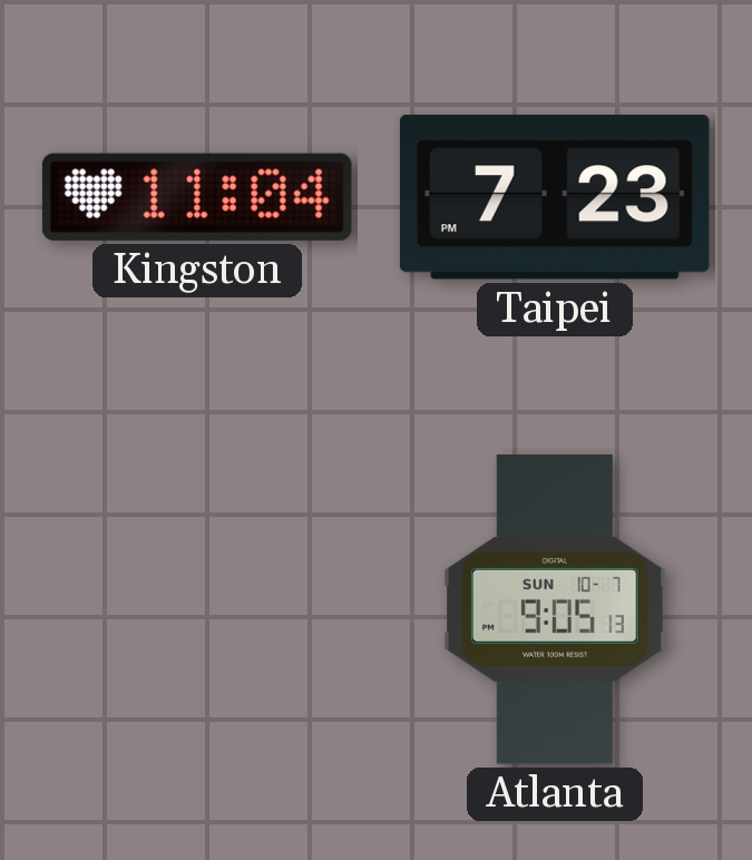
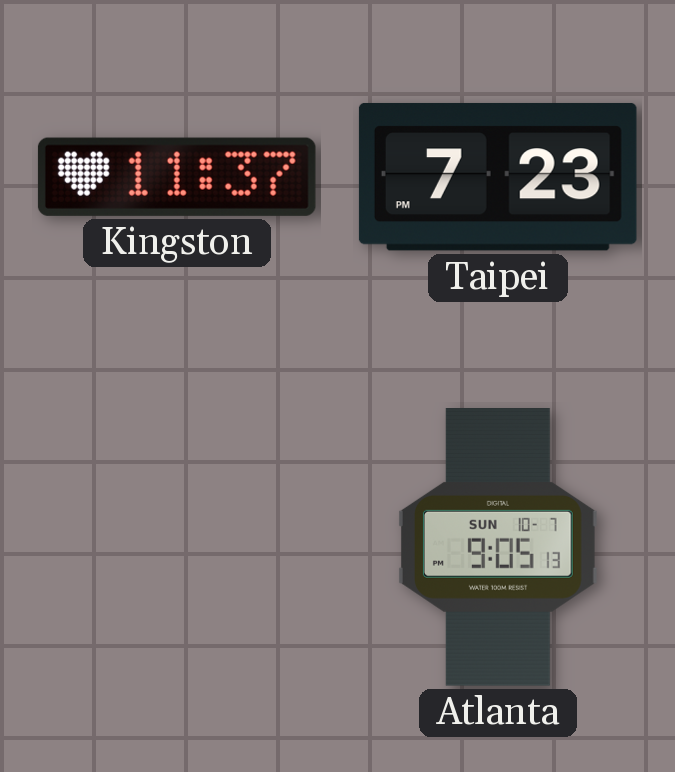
Kingston: 11:04 -> 11:37 (177, 177)
